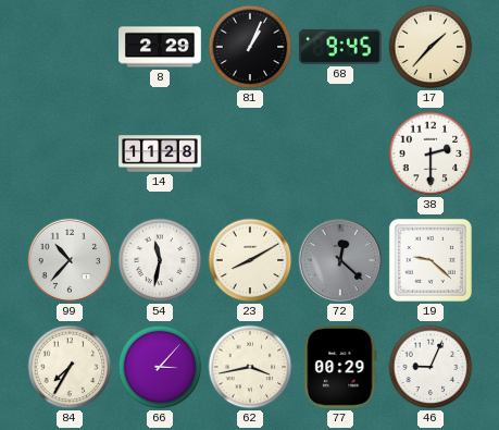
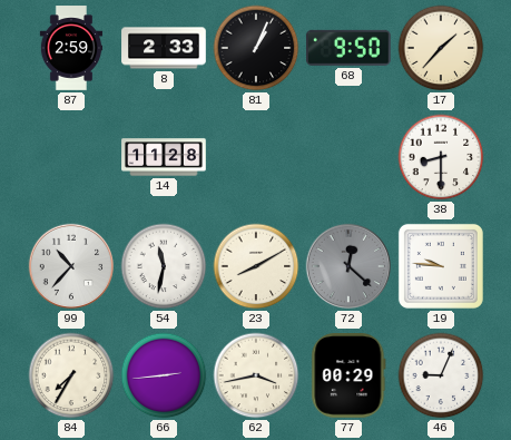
87: none -> 2:59 (71, 48)
8: 2:29 -> 2:33 (164, 48)
68: 9:45 -> 9:50 (348, 48)
38: 2:30 -> 8:30 (441, 157)
19: 9:22 -> 9:46 (441, 266)
66: 3:07 -> 2:44 (164, 375)
